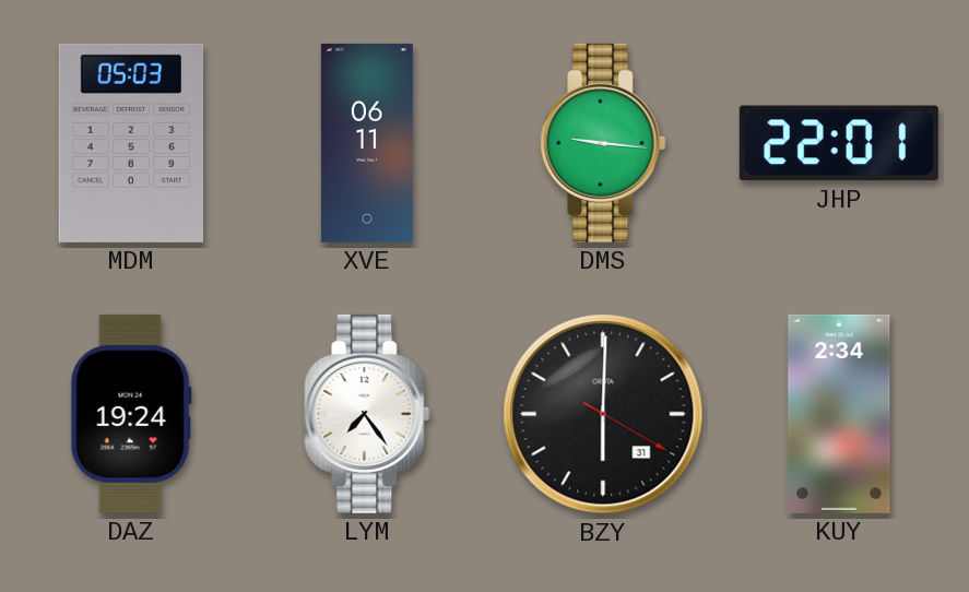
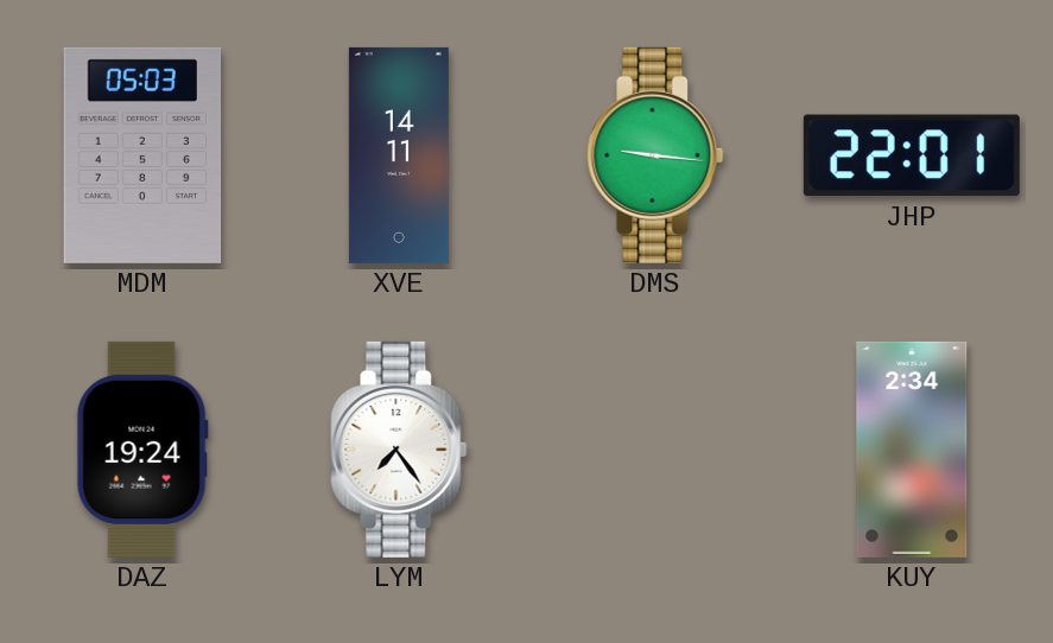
XVE: 06:11 -> 14:11 (399, 155)
BZY: 6:00 -> none (603, 414)
